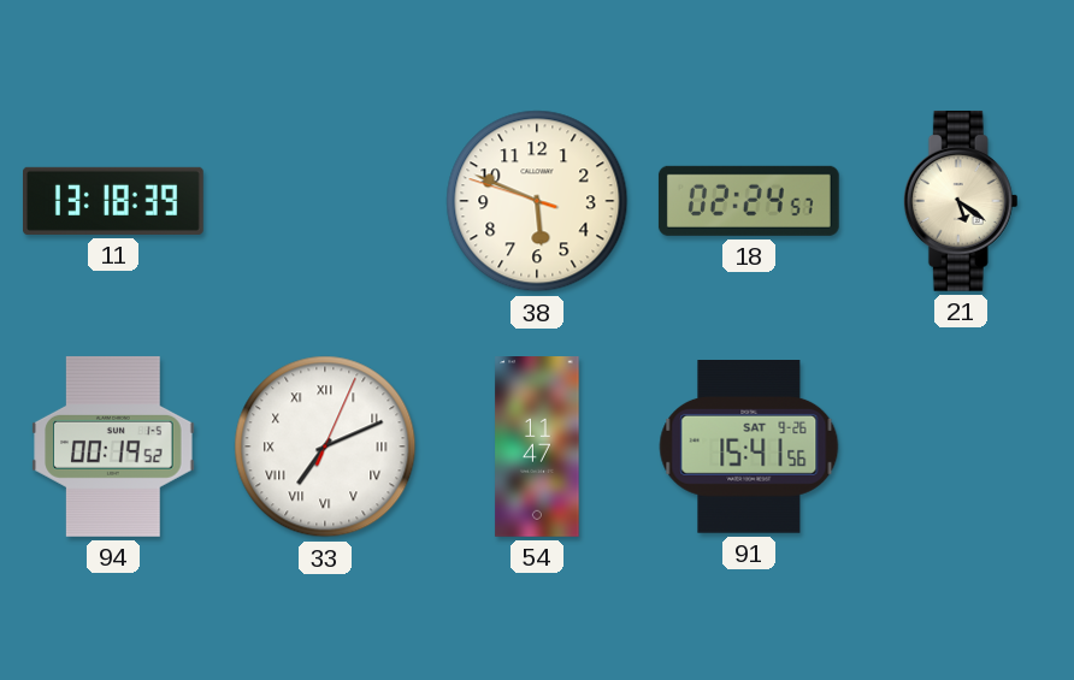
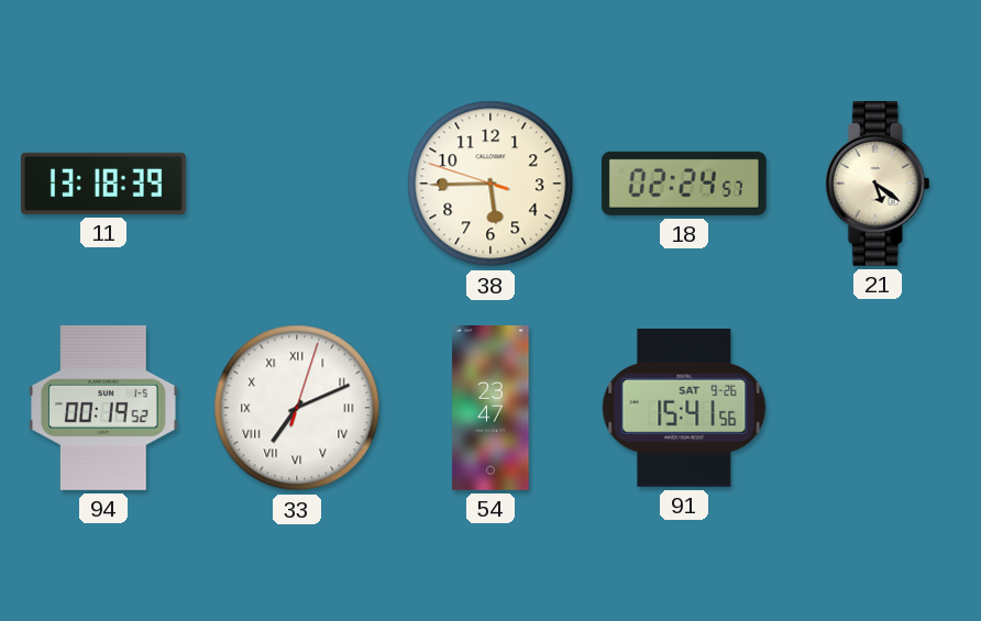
38: 5:48 -> 5:44 (490, 184)
33: 7:11:04 -> 7:11:03 (297, 408)
54: 11:47 -> 23:47 (490, 409)
